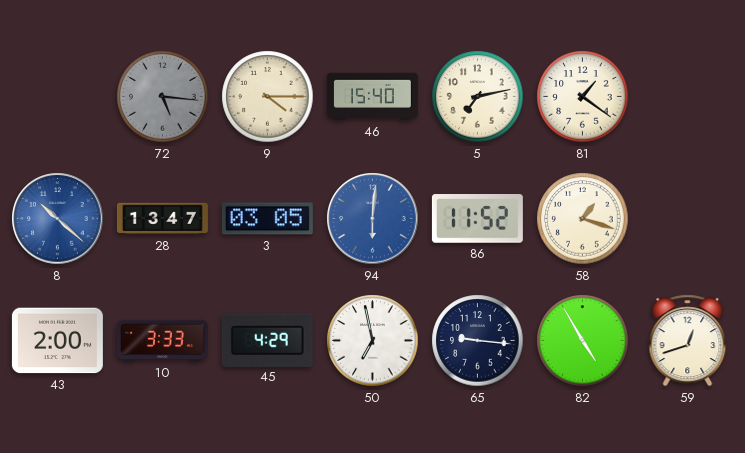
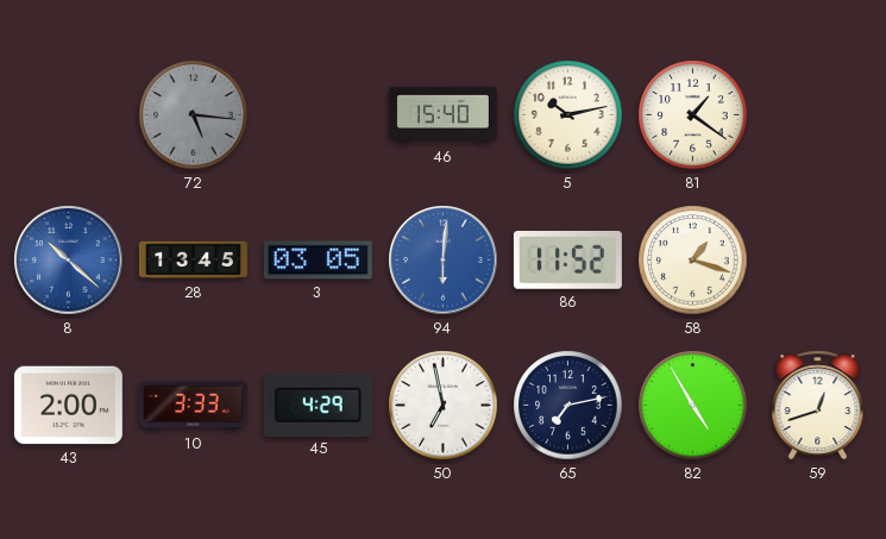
9: 4:15 -> none (268, 97)
5: 7:13 -> 10:13 (568, 115)
28: 13:47 -> 13:45 (193, 261)
65: 9:16 -> 7:13 (568, 406)
